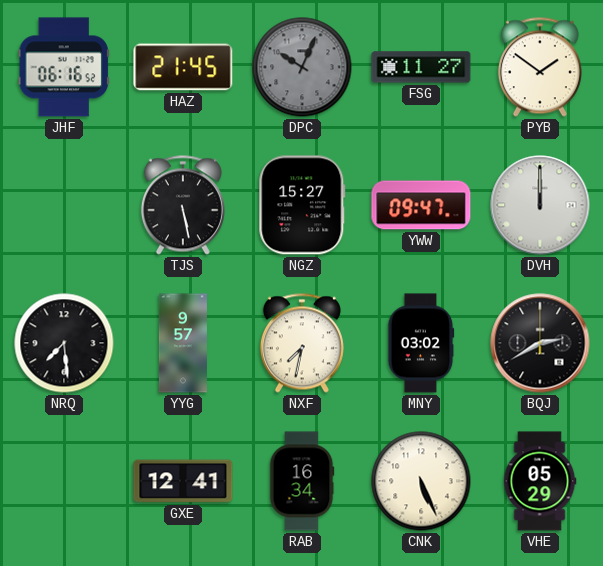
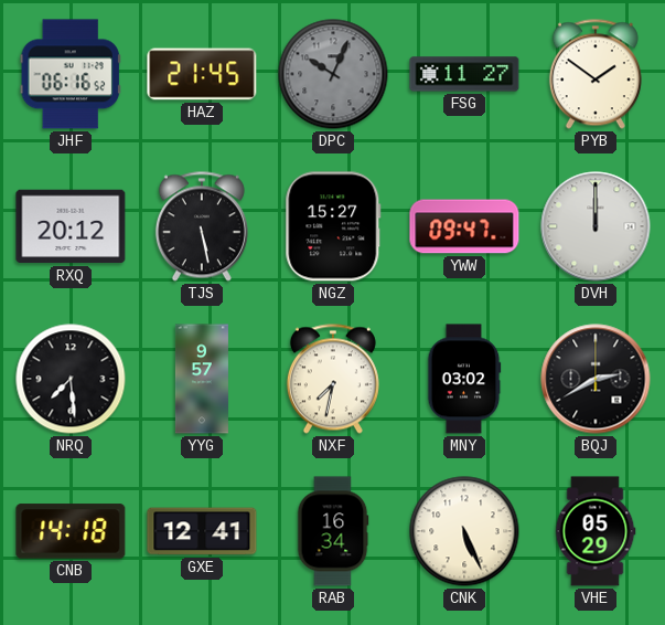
RXQ: none -> 20:12 (71, 226)
CNB: none -> 14:18 (71, 531)
